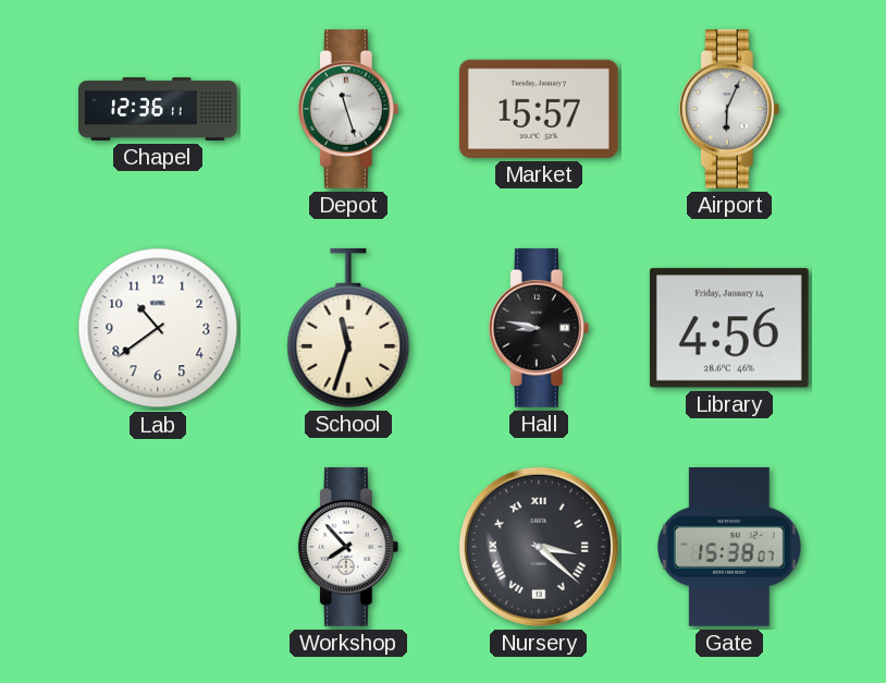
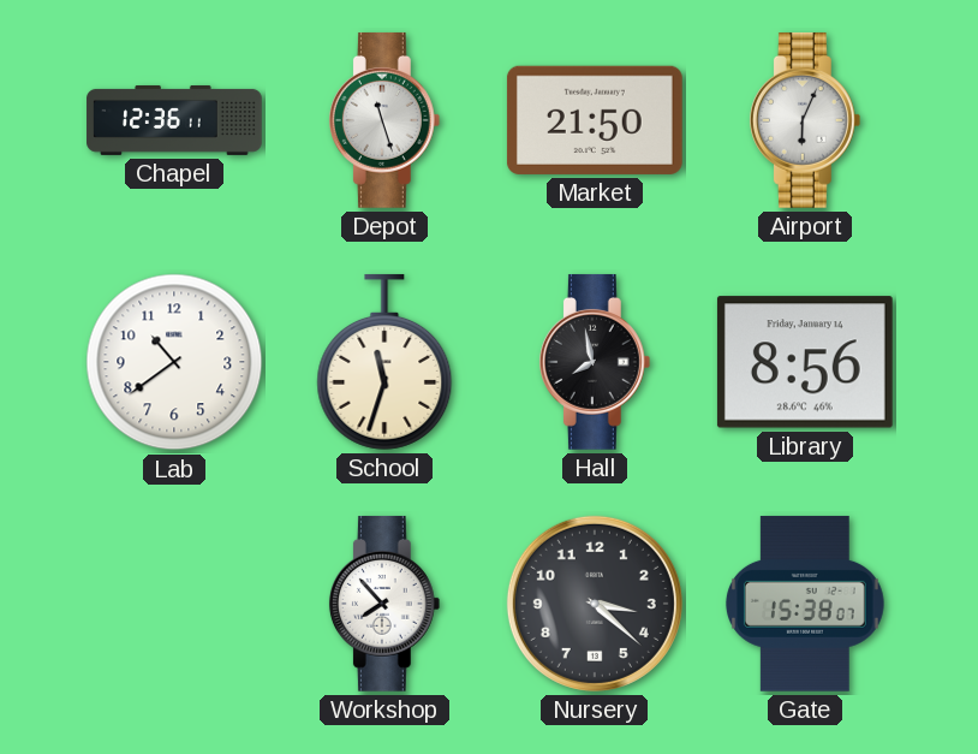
Market: 15:57 -> 21:50 (595, 120)
Hall: 8:47 -> 7:58 (595, 362)
Library: 4:56 -> 8:56 (805, 362)
Nursery numerals: Roman -> Arabic (595, 604)
